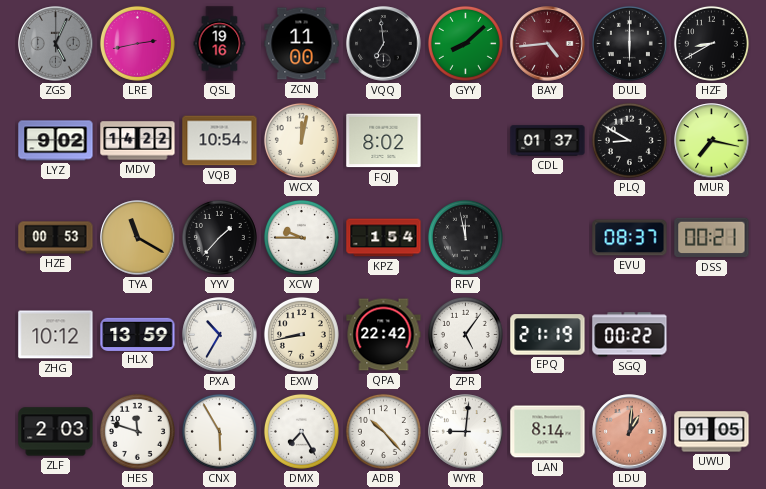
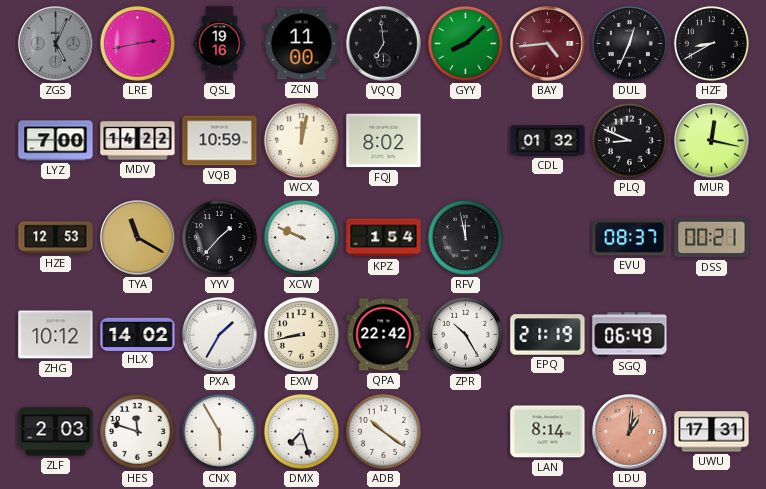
DUL: 6:00 -> 12:34 (629, 43)
LYZ: 9:02 -> 7:00 (56, 141)
VQB: 10:54 -> 10:59 (220, 141)
CDL: 01:37 -> 01:32 (548, 141)
PLQ: 8:50 -> 8:49 (629, 140)
MUR: 7:17 -> 12:17 (712, 141)
HZE: 00:53 -> 12:53 (56, 238)
XCW: 9:45 -> 9:49 (301, 237)
HLX: 13:59 -> 14:02 (138, 334)
PXA: 10:35 -> 1:35 (220, 335)
ZPR: 5:06 -> 10:25 (465, 334)
SGQ: 00:22 -> 06:49 (630, 335)
DMX: 7:25 -> 7:27 (301, 431)
ADB: 10:23 -> 10:21 (383, 431)
WYR: 9:01 -> none (466, 432)
UWU: 01:05 -> 17:31 (712, 432)
